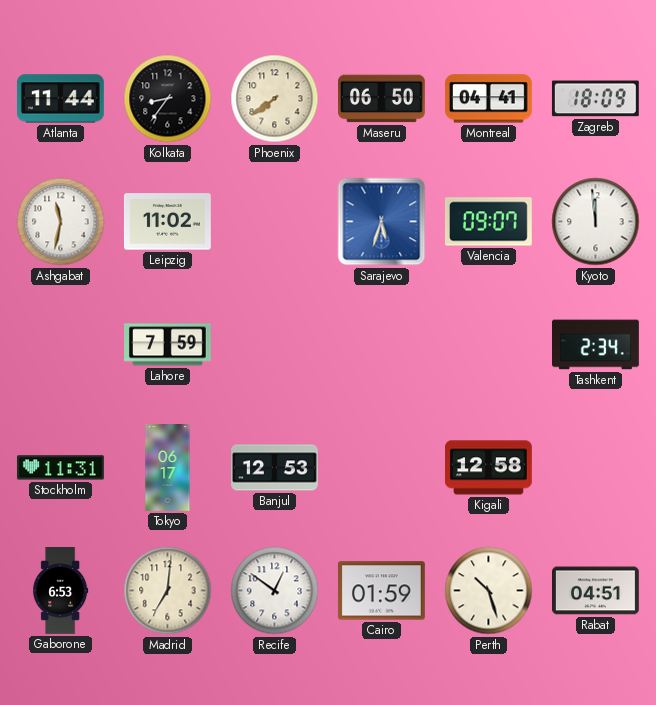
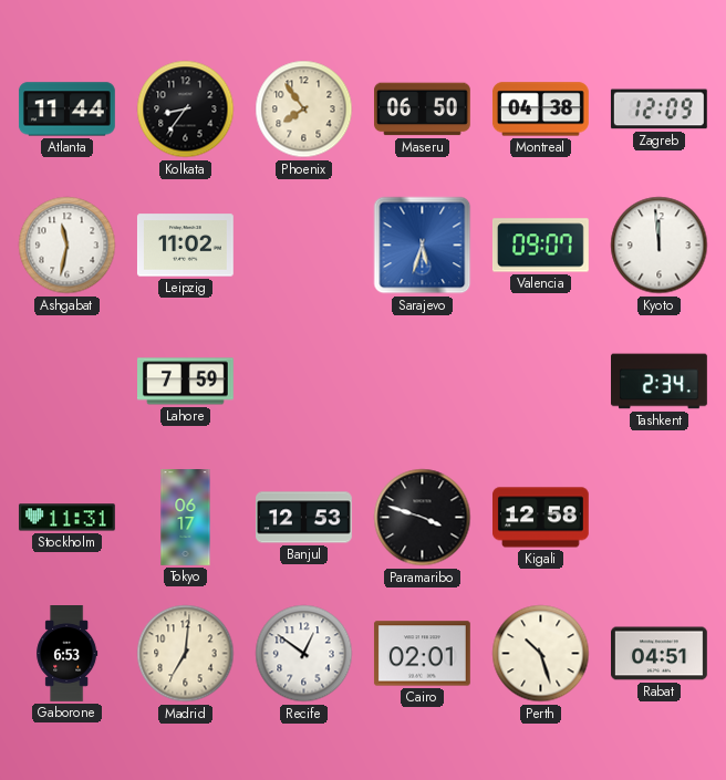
Phoenix: 7:39 -> 7:54 (304, 110)
Montreal: 04:41 -> 04:38 (540, 110)
Zagreb: 18:09 -> 12:09 (658, 110)
Paramaribo: none -> 3:48 (423, 518)
Cairo: 01:59 -> 02:01 (422, 654)
